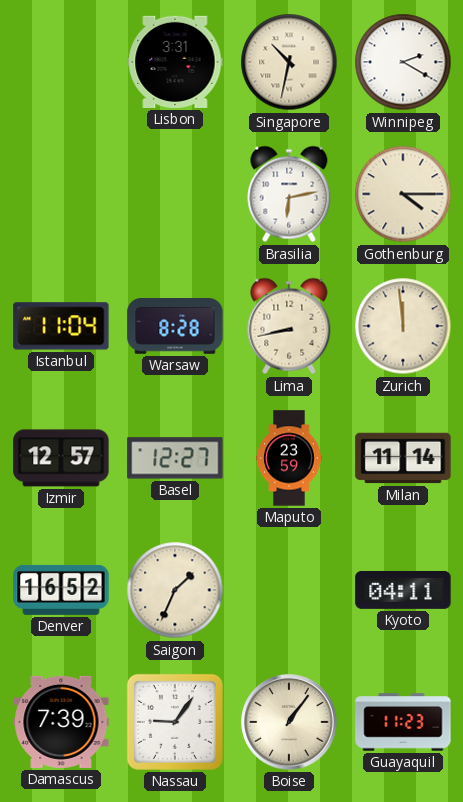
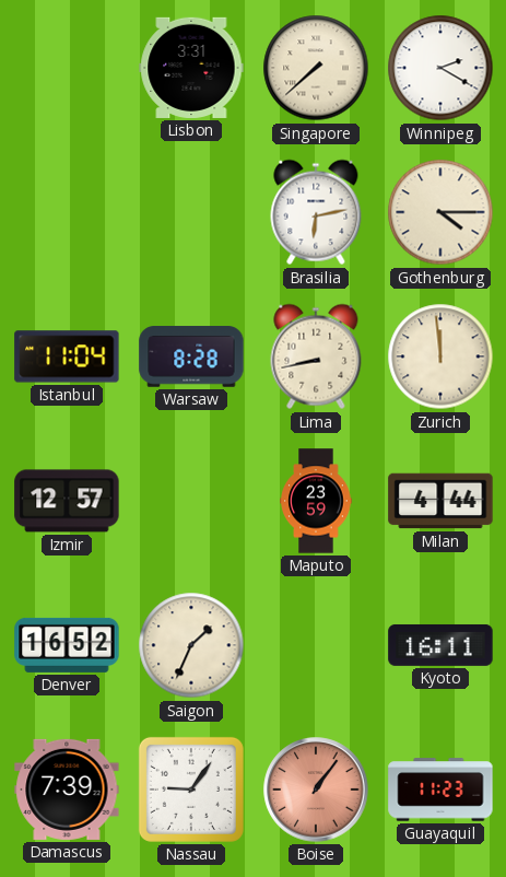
Singapore: 10:32 -> 7:38 (316, 68)
Basel: 12:27 -> none (175, 458)
Milan: 11:14 -> 4:44 (440, 501)
Kyoto: 04:11 -> 16:11 (440, 645)
Boise dial: cream -> salmon (316, 790)
